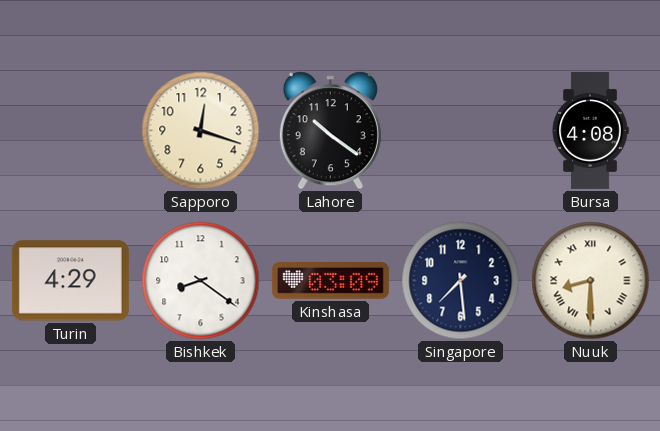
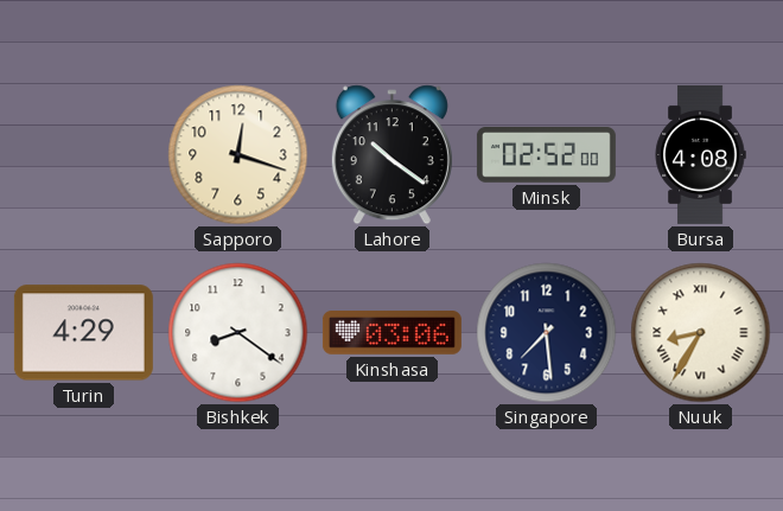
Minsk: none -> 02:52 (546, 155)
Kinshasa: 03:09 -> 03:06 (391, 333)
Nuuk: 8:30 -> 8:35 (701, 333)
